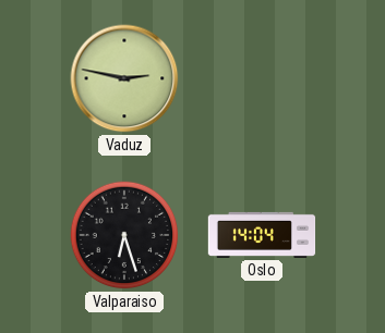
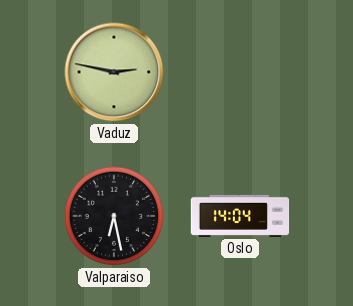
Valparaiso: 6:27 -> 6:28 (114, 216)
